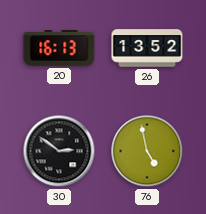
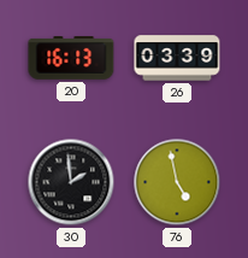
26: 13:52 -> 03:39 (177, 58)
30: 2:51 -> 1:59 (71, 182)
